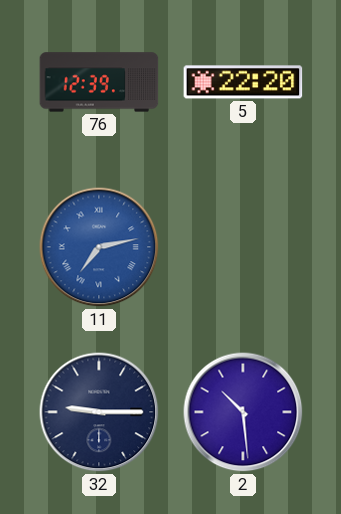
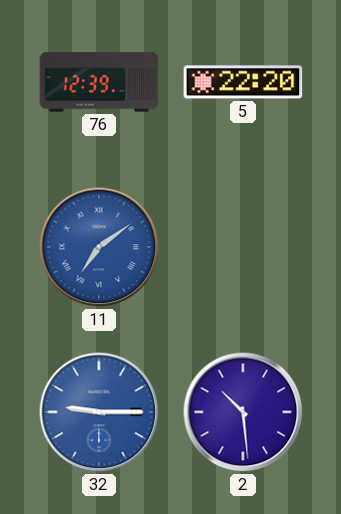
11: 7:13 -> 7:09 (99, 247)
32 dial: navy -> blue (99, 412)
